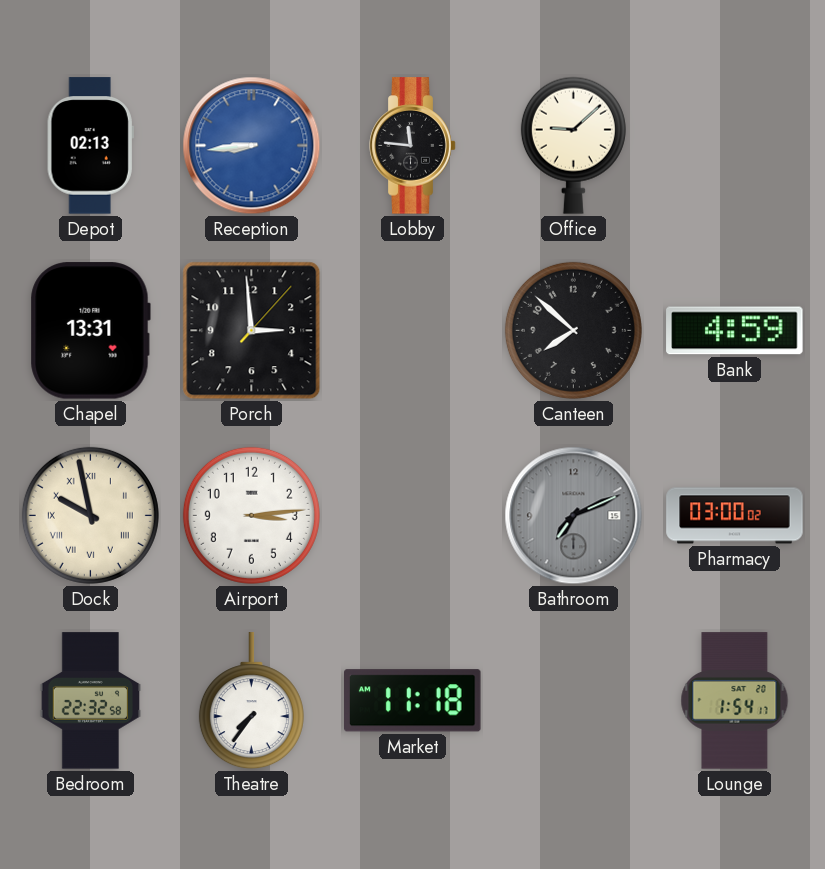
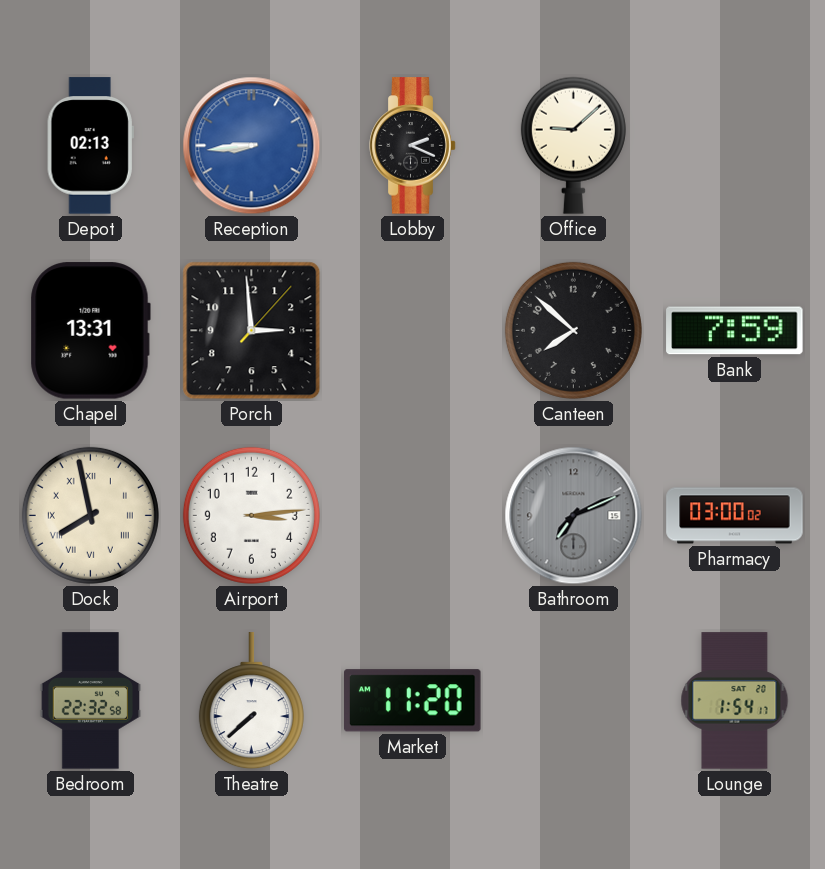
Lobby: 11:46 -> 2:19 (413, 146)
Bank: 4:59 -> 7:59 (735, 331)
Dock: 9:58 -> 7:58 (90, 515)
Theatre: 7:36 -> 7:38 (251, 701)
Market: 11:18 -> 11:20 (413, 701)
